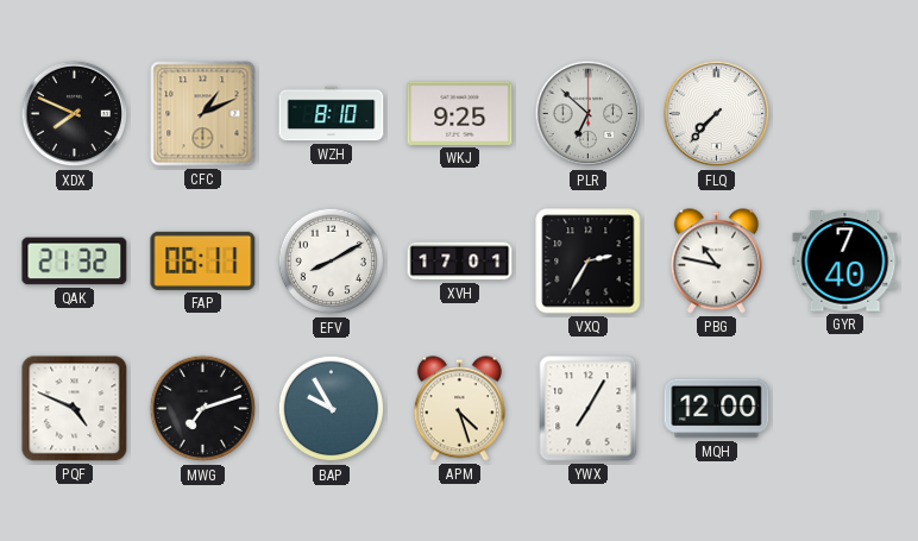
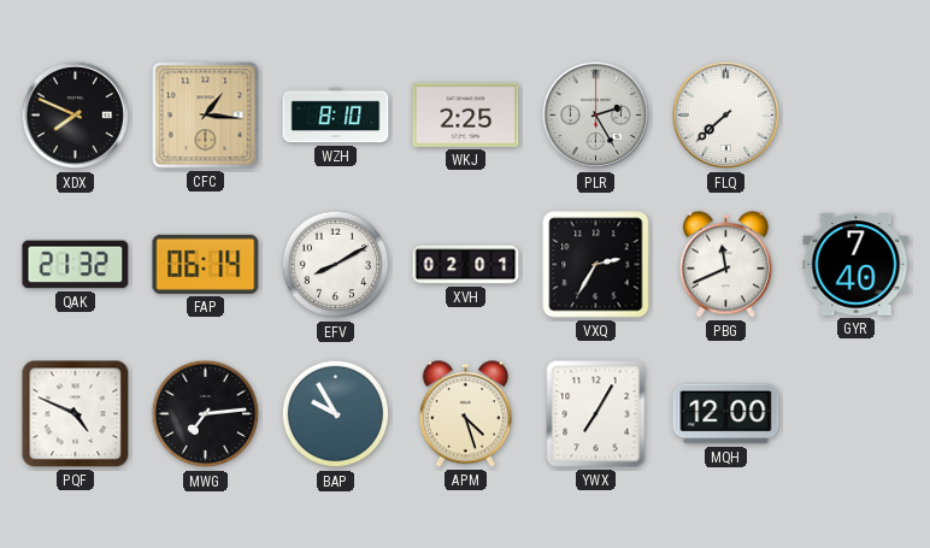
CFC: 1:11 -> 1:16 (206, 116)
WKJ: 9:25 -> 2:25 (466, 114)
PLR: 6:52 -> 2:25 (596, 116)
FLQ: 7:37 -> 7:38 (726, 116)
FAP: 06:11 -> 06:14 (206, 264)
XVH: 17:01 -> 02:01 (466, 265)
PBG: 10:47 -> 11:41 (725, 265)
MWG: 7:12 -> 7:14 (206, 414)
